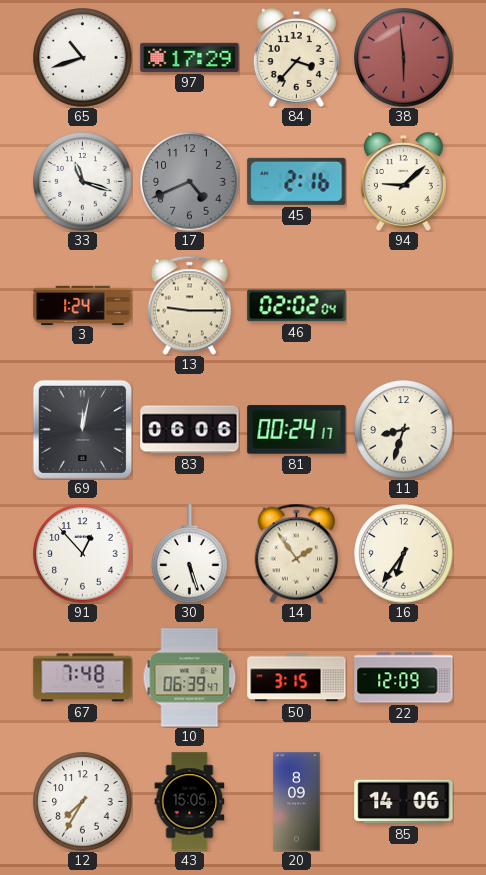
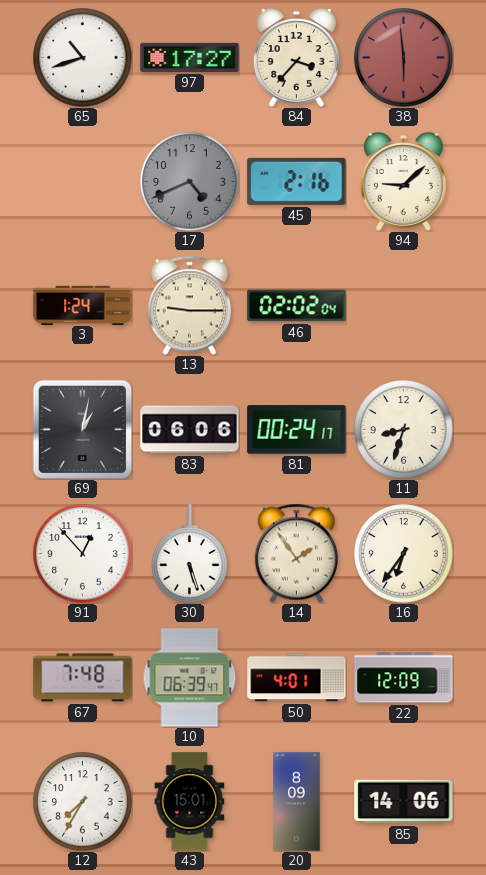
97: 17:29 -> 17:27 (190, 57)
33: 11:18 -> none (83, 182)
69: 12:02 -> 1:02 (82, 429)
50: 3:15 -> 4:01 (297, 678)
43: 15:05 -> 15:01 (190, 802)
